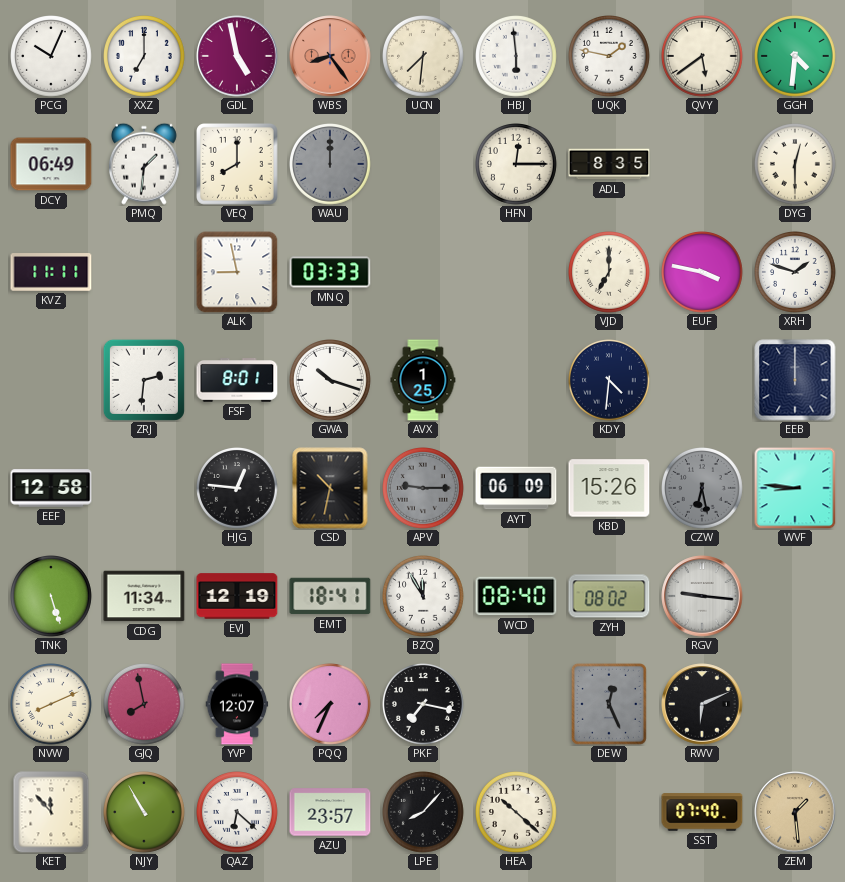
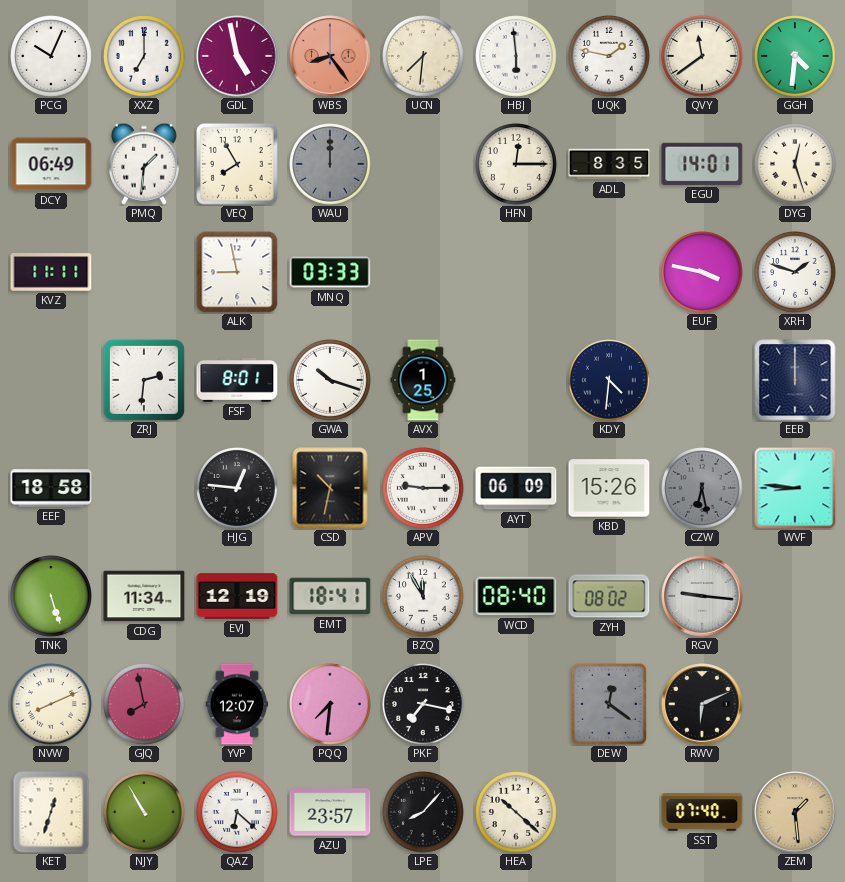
QVY: 5:39 -> 11:39 (703, 57)
VEQ: 8:00 -> 7:55 (238, 165)
EGU: none -> 14:01 (702, 164)
DYG: 12:30 -> 12:27 (796, 165)
VJD: 7:00 -> none (610, 273)
EEF: 12:58 -> 18:58 (51, 488)
APV dial: grey -> white (424, 489)
PQQ: 7:34 -> 7:31 (331, 705)
DEW: 12:26 -> 12:21 (609, 704)
KET: 11:53 -> 12:33 (51, 812)
